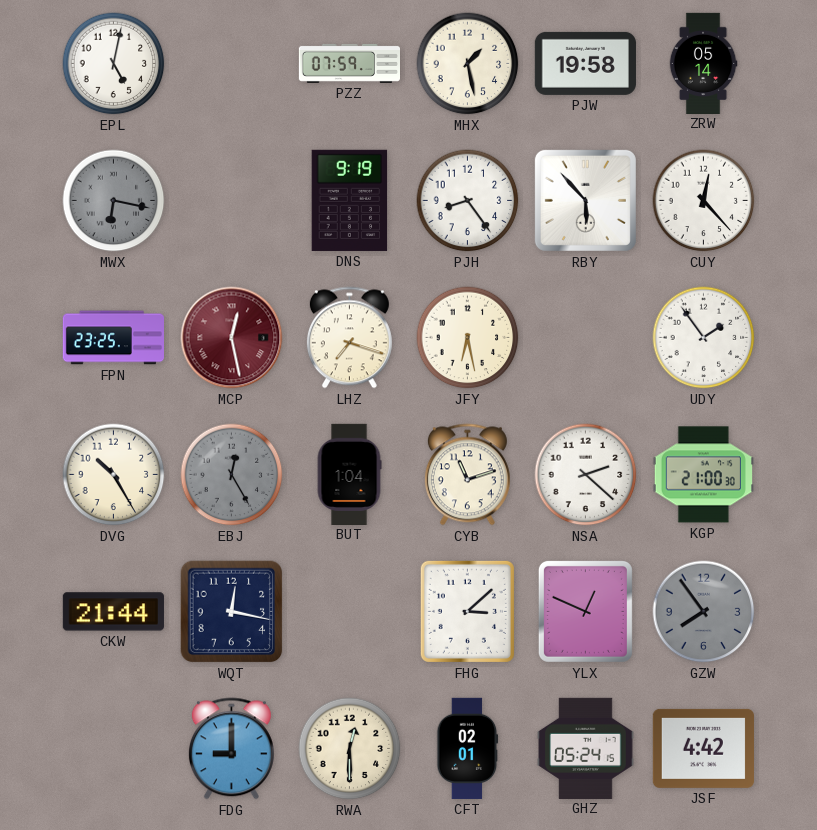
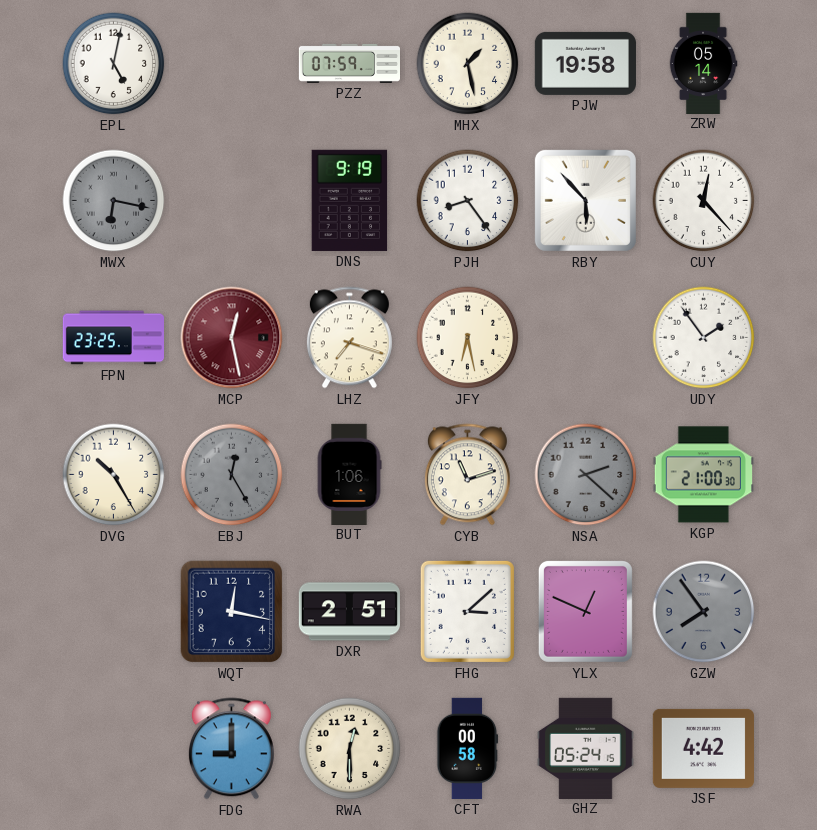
BUT: 1:04 -> 1:06 (349, 474)
NSA dial: white -> grey (586, 475)
CKW: 21:44 -> none (113, 612)
DXR: none -> 2:51 (349, 612)
CFT: 02:01 -> 00:58 (468, 748)
